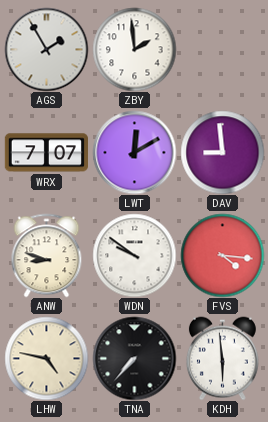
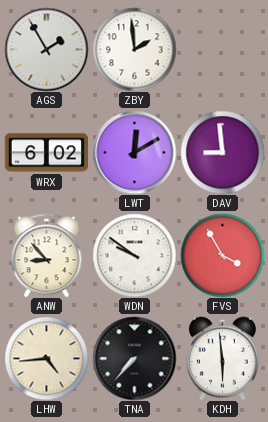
WRX: 7:07 -> 6:02 (46, 153)
ANW: 8:48 -> 8:53 (47, 255)
FVS: 4:16 -> 3:55 (222, 255)
LHW: 4:47 -> 4:44 (46, 358)
